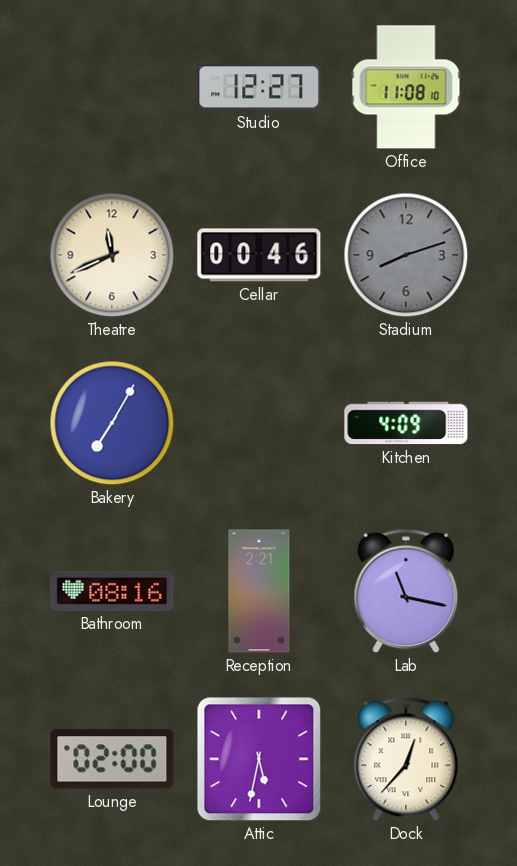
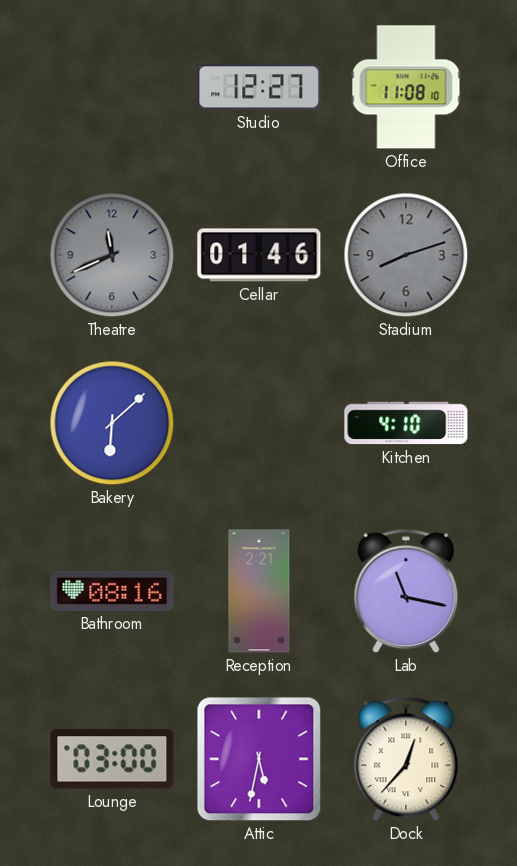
Theatre dial: cream -> grey (112, 255)
Cellar: 00:46 -> 01:46 (259, 255)
Bakery: 7:05 -> 6:08 (112, 423)
Kitchen: 4:09 -> 4:10 (406, 423)
Lounge: 02:00 -> 03:00 (112, 759)
